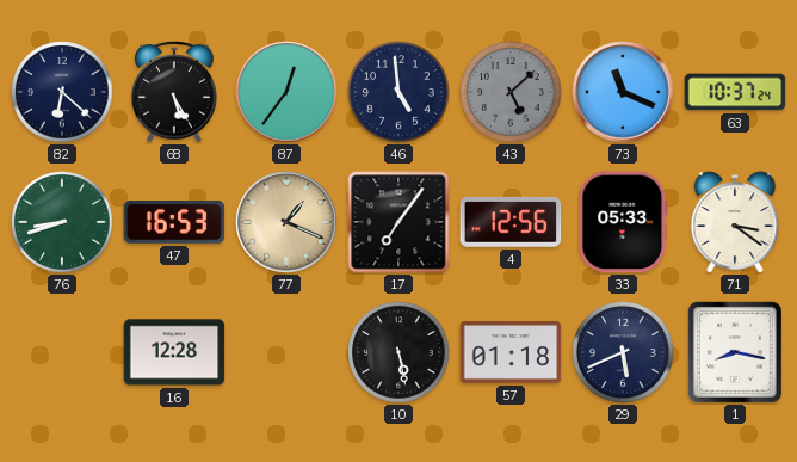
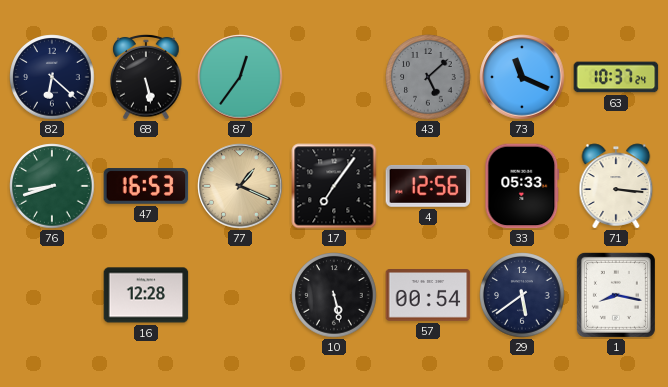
68: 5:25 -> 5:28 (146, 77)
46: 4:59 -> none (398, 92)
71: 3:21 -> 3:16 (616, 186)
57: 01:18 -> 00:54 (428, 296)
29: 5:41 -> 5:39 (522, 295)
